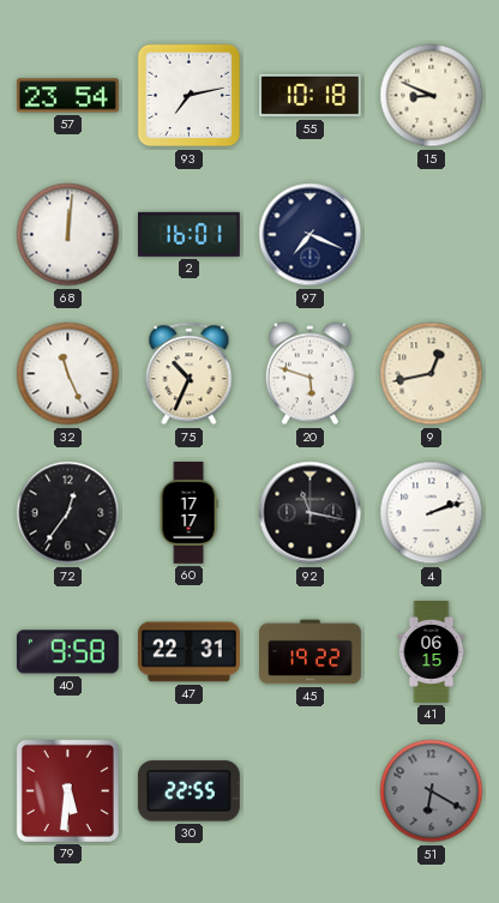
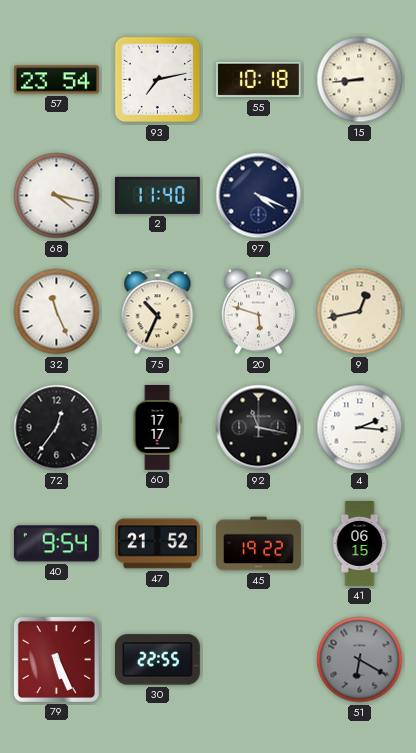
15: 8:49 -> 8:44 (360, 80)
68: 12:01 -> 4:17 (57, 196)
2: 16:01 -> 11:40 (157, 195)
97: 7:19 -> 4:19 (259, 196)
4: 2:12 -> 2:16 (360, 428)
40: 9:58 -> 9:54 (56, 544)
47: 22:31 -> 21:52 (157, 544)
79: 5:31 -> 5:26 (56, 659)
